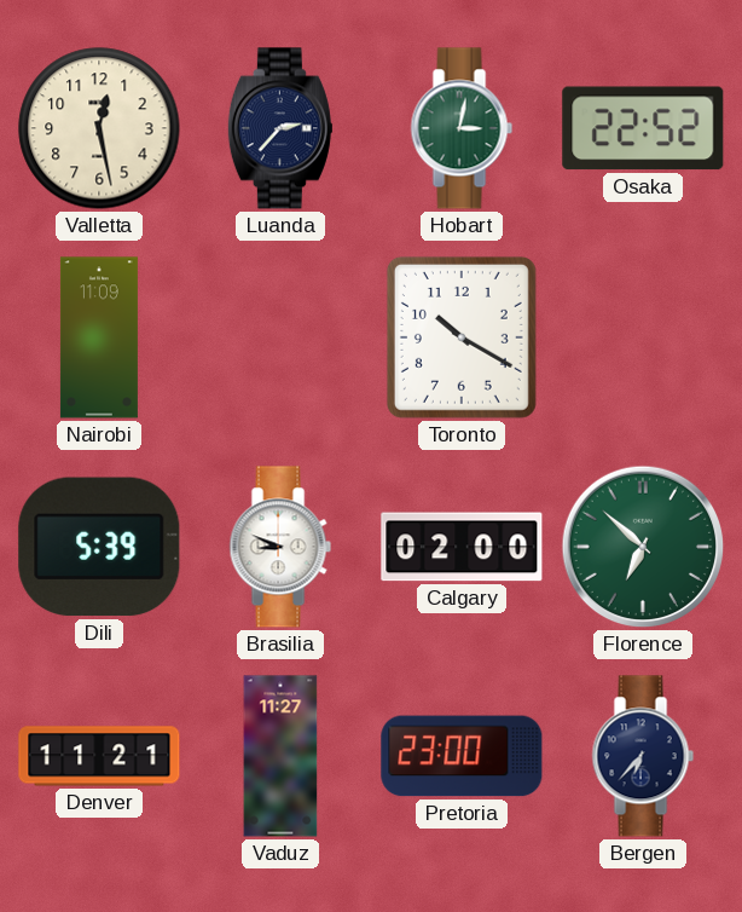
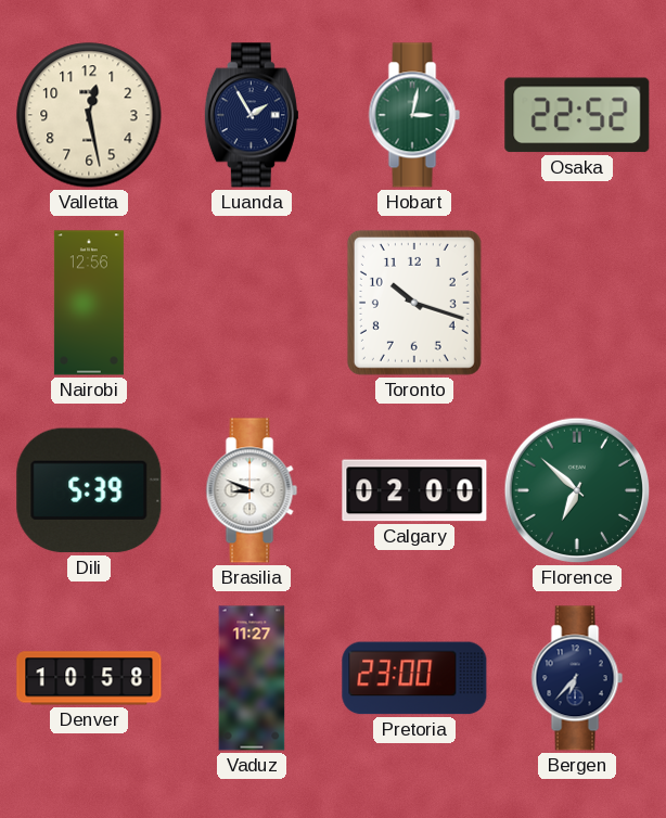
Luanda: 2:37 -> 1:55 (252, 115)
Nairobi: 11:09 -> 12:56 (89, 303)
Toronto: 10:20 -> 10:18 (414, 303)
Denver: 11:21 -> 10:58 (89, 678)
